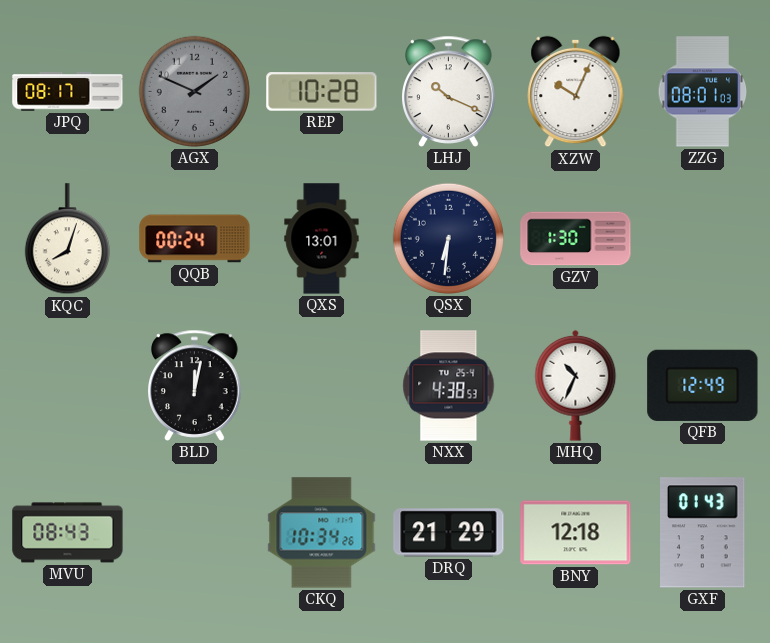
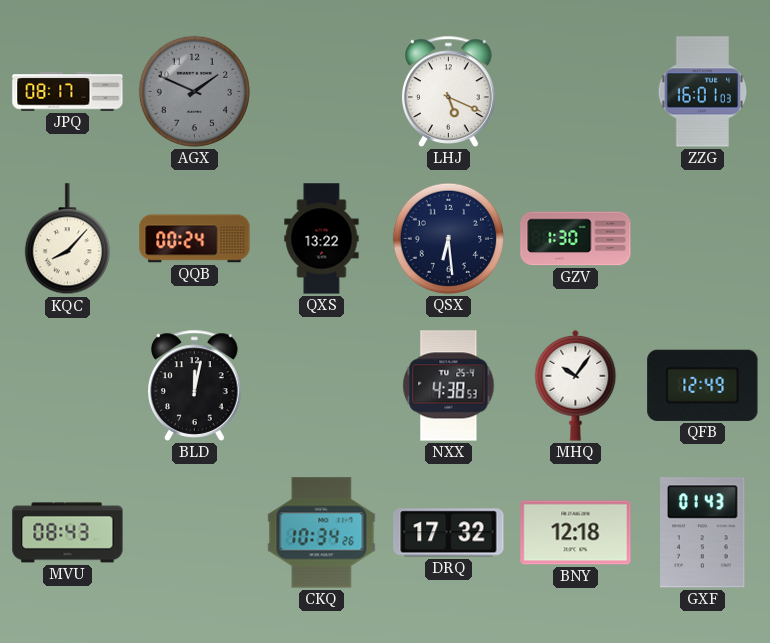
REP: 10:28 -> none (322, 92)
LHJ: 10:19 -> 5:19 (449, 91)
XZW: 10:04 -> none (576, 92)
ZZG: 08:01 -> 16:01 (703, 92)
KQC: 8:03 -> 8:07 (67, 239)
QXS: 13:01 -> 13:22 (322, 239)
QSX: 6:31 -> 6:29 (448, 238)
MHQ: 10:34 -> 10:06 (576, 385)
DRQ: 21:29 -> 17:32 (449, 533)
